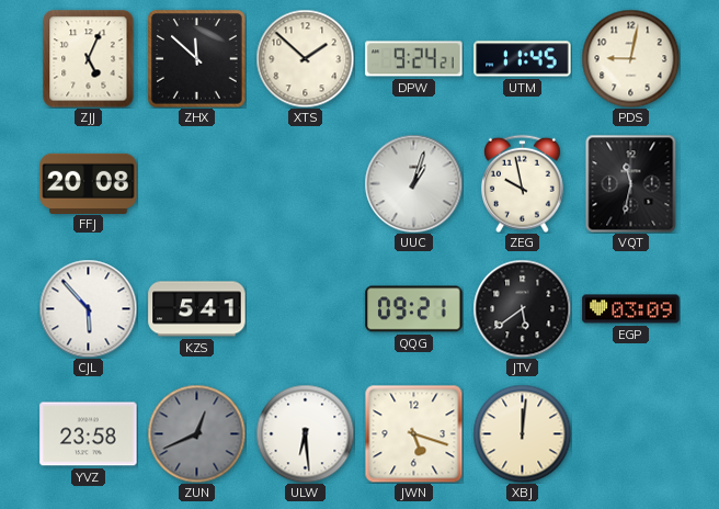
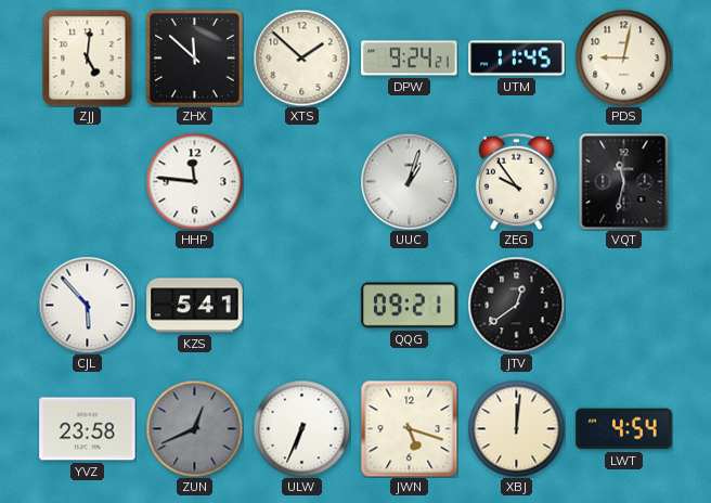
ZJJ: 5:04 -> 5:01 (88, 57)
FFJ: 20:08 -> none (89, 183)
HHP: none -> 11:46 (194, 181)
ZEG: 9:58 -> 9:54 (516, 181)
JTV: 5:39 -> 12:39 (516, 305)
EGP: 03:09 -> none (631, 309)
ULW: 6:29 -> 6:34 (301, 428)
LWT: none -> 4:54 (624, 429)
